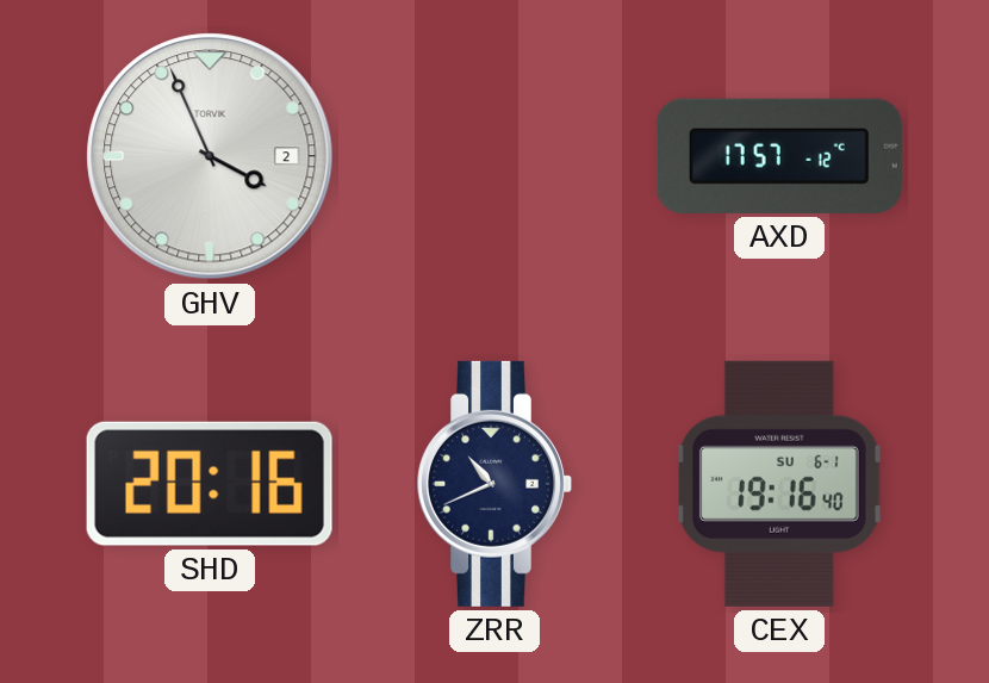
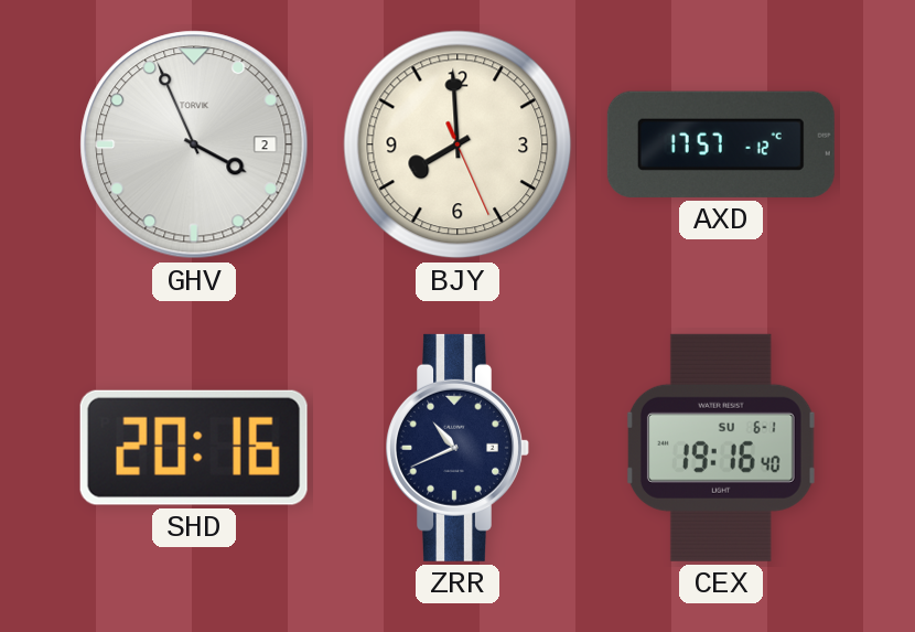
BJY: none -> 7:59 (457, 144)
